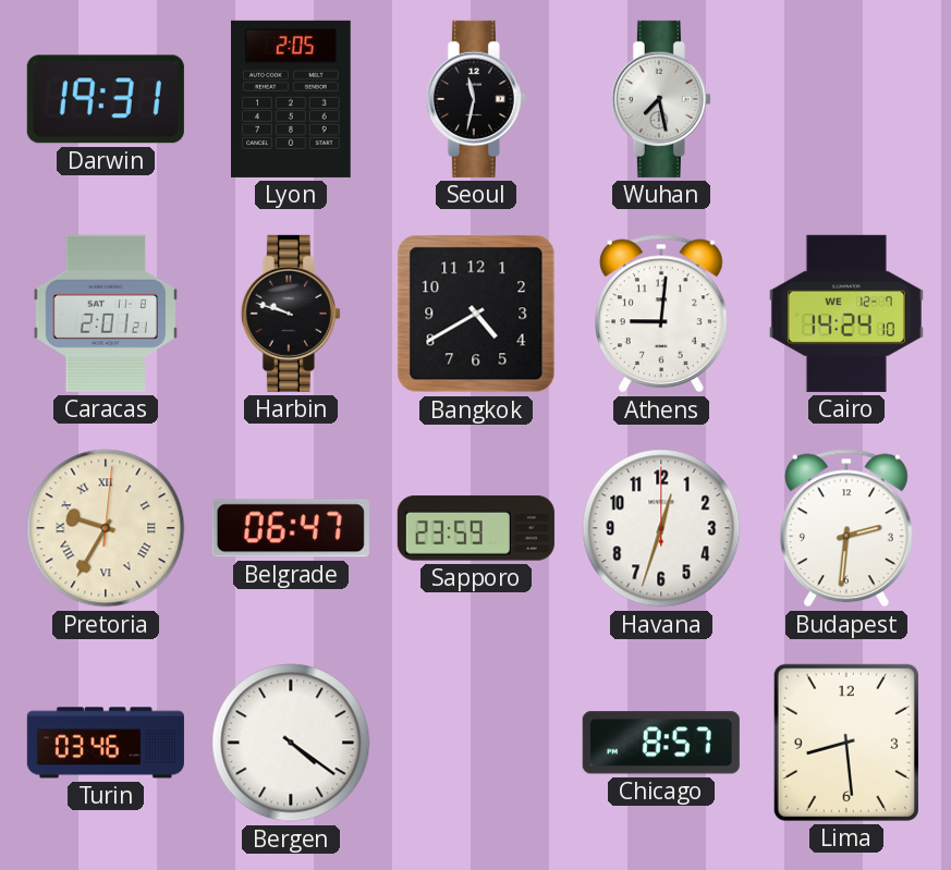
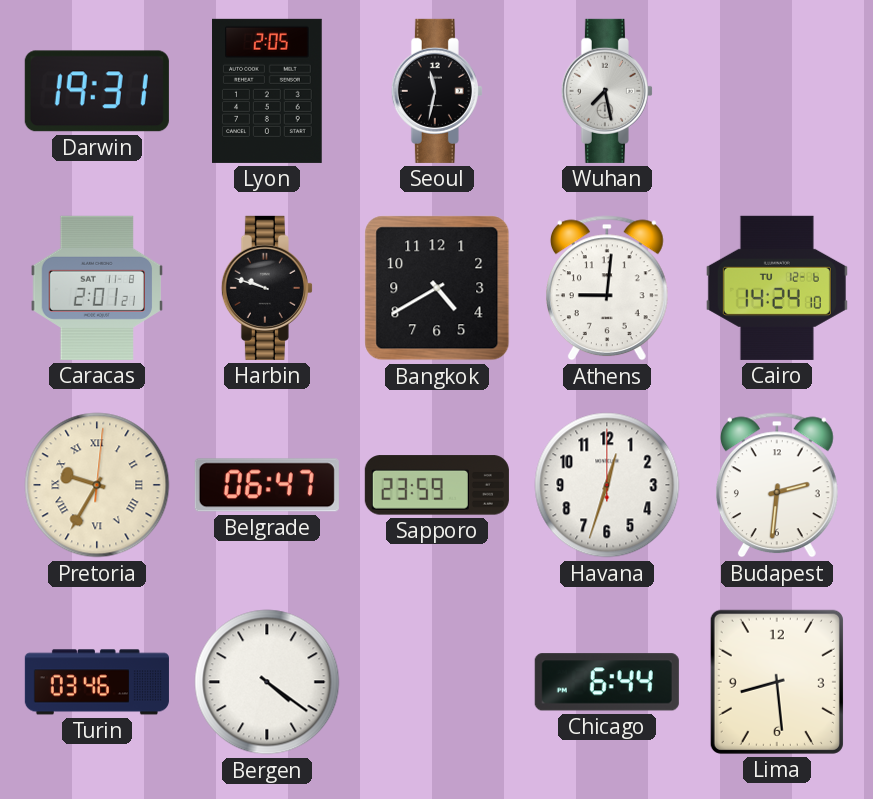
Cairo date: WE 12-7 -> TU 12-6 (777, 288)
Chicago: 8:57 -> 6:44 (607, 682)
